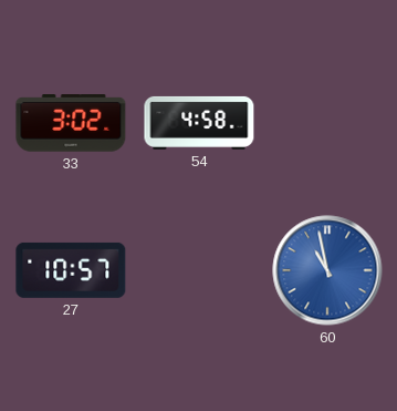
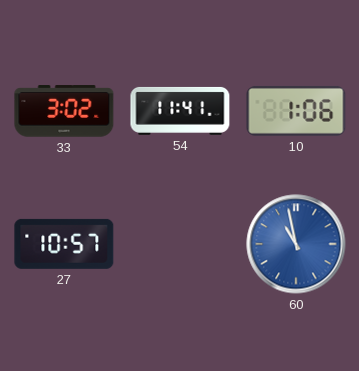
54: 4:58 -> 11:41 (180, 111)
10: none -> 1:06 (296, 111)
